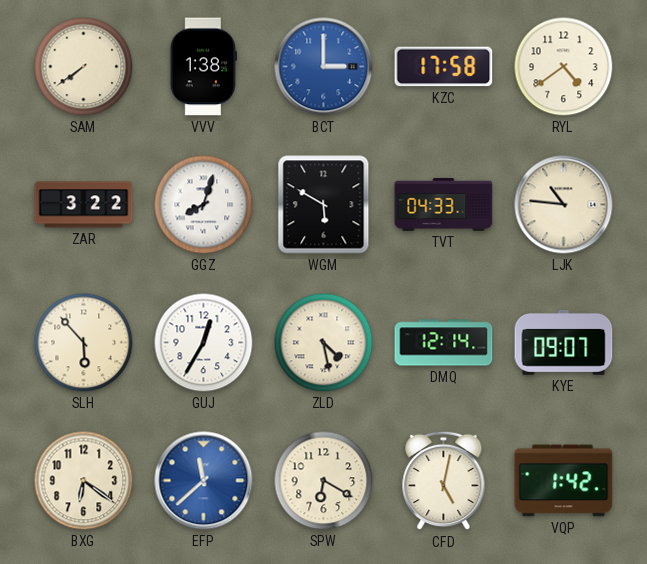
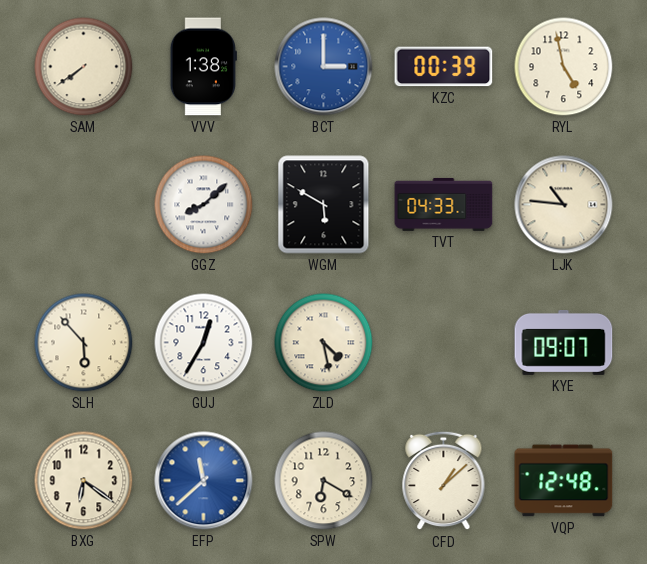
KZC: 17:58 -> 00:39 (444, 67)
RYL: 4:39 -> 4:58 (564, 67)
ZAR: 3:22 -> none (84, 205)
GGZ: 8:03 -> 8:08 (204, 205)
DMQ: 12:14 -> none (444, 343)
CFD: 5:02 -> 1:08 (444, 481)
VQP: 1:42 -> 12:48 (564, 481)
